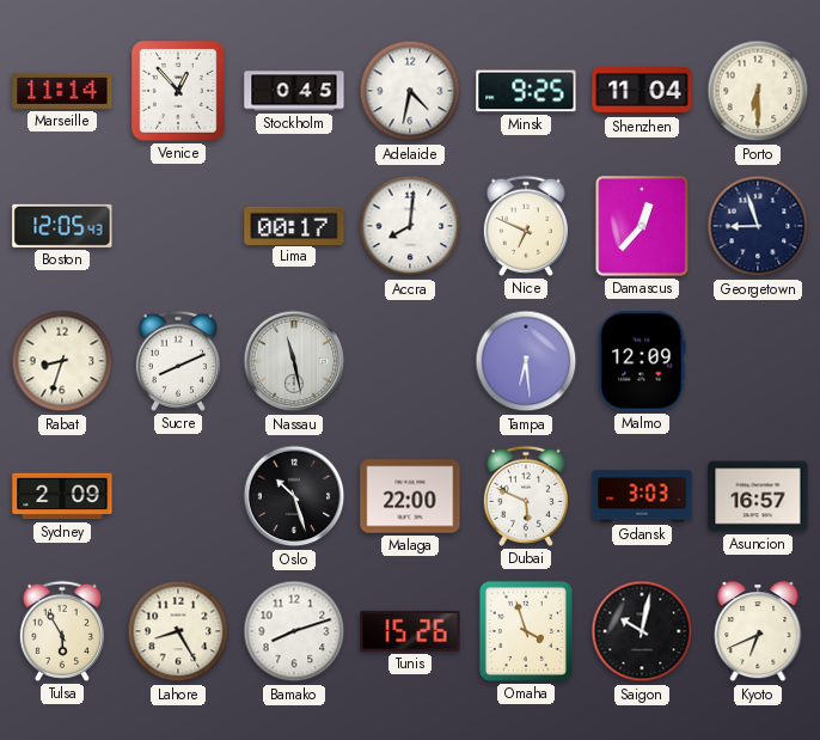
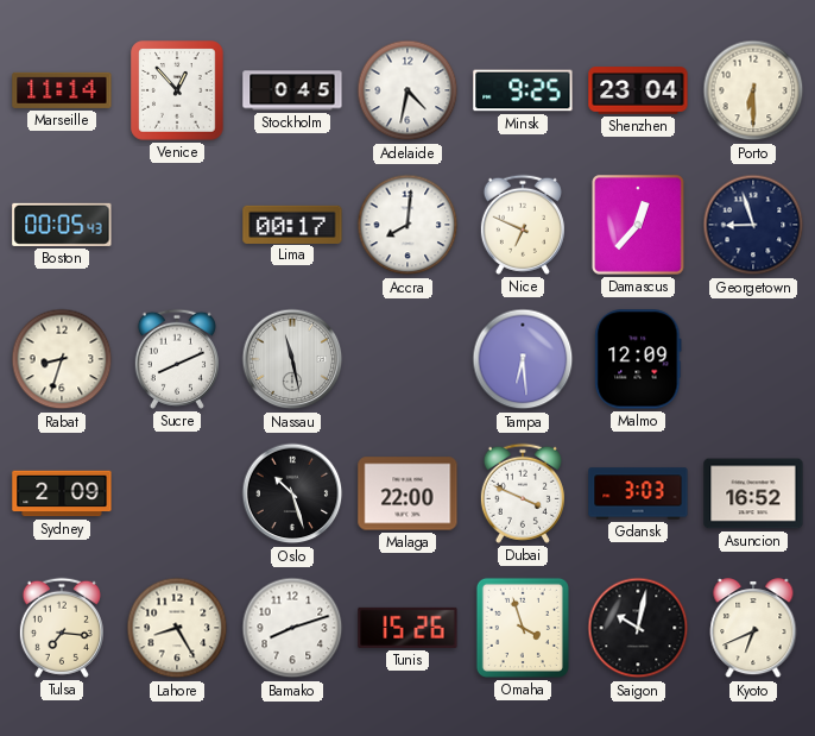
Shenzhen: 11:04 -> 23:04 (638, 90)
Boston: 12:05 -> 00:05 (62, 225)
Dubai: 5:49 -> 3:49 (523, 493)
Asuncion: 16:57 -> 16:52 (753, 493)
Tulsa: 5:55 -> 7:16 (62, 628)
